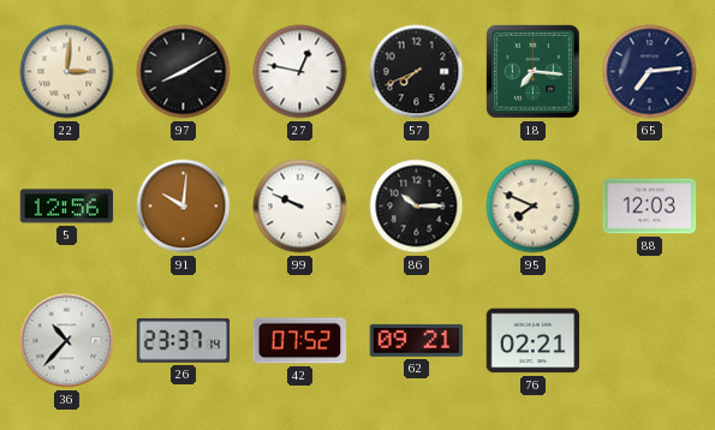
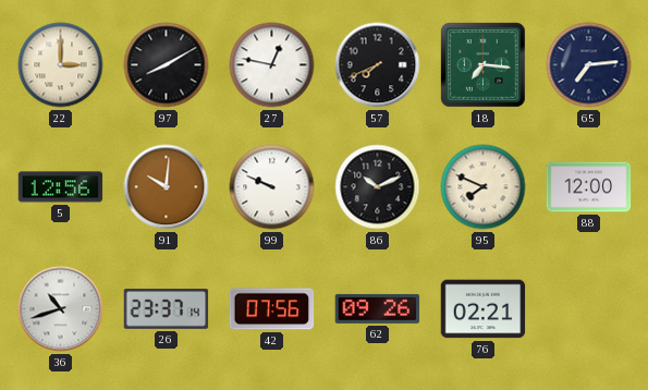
22: 3:01 -> 3:00 (61, 65)
86: 10:15 -> 10:11 (378, 187)
88: 12:03 -> 12:00 (589, 187)
36: 10:37 -> 10:42 (61, 309)
42: 07:52 -> 07:56 (272, 309)
62: 09:21 -> 09:26 (378, 308)
